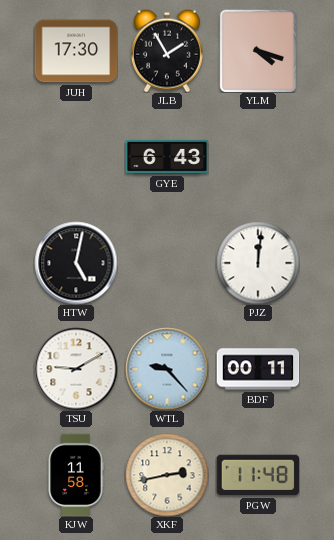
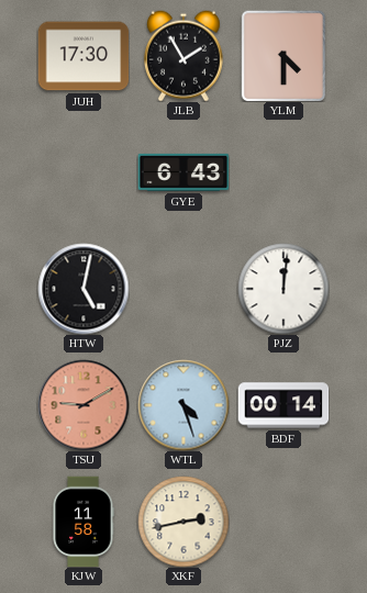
YLM: 4:18 -> 4:30 (283, 56)
TSU dial: white -> salmon (84, 405)
WTL: 9:23 -> 4:27 (183, 405)
BDF: 00:11 -> 00:14 (283, 405)
PGW: 11:48 -> none (258, 475)
